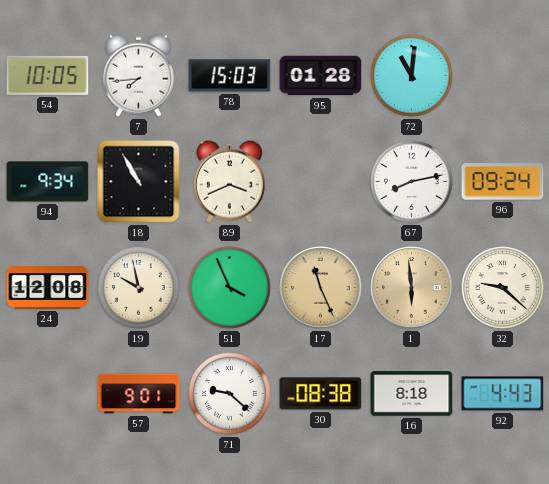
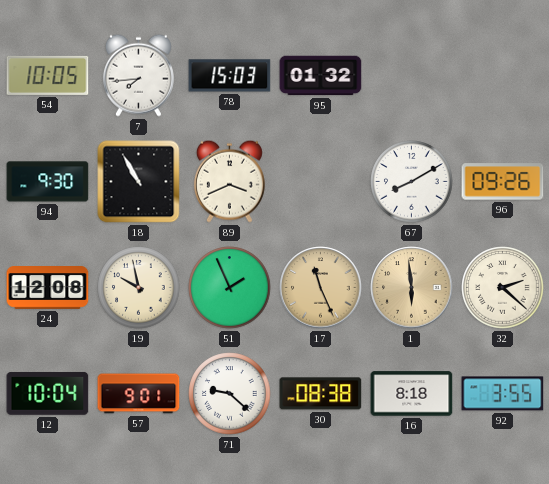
95: 01:28 -> 01:32 (321, 76)
72: 11:01 -> none (412, 76)
94: 9:34 -> 9:30 (48, 182)
67: 8:13 -> 8:10 (412, 182)
96: 09:24 -> 09:26 (503, 182)
51: 3:56 -> 1:56 (230, 288)
32: 9:22 -> 2:22 (503, 288)
12: none -> 10:04 (48, 394)
92: 4:43 -> 3:55 (503, 394)
